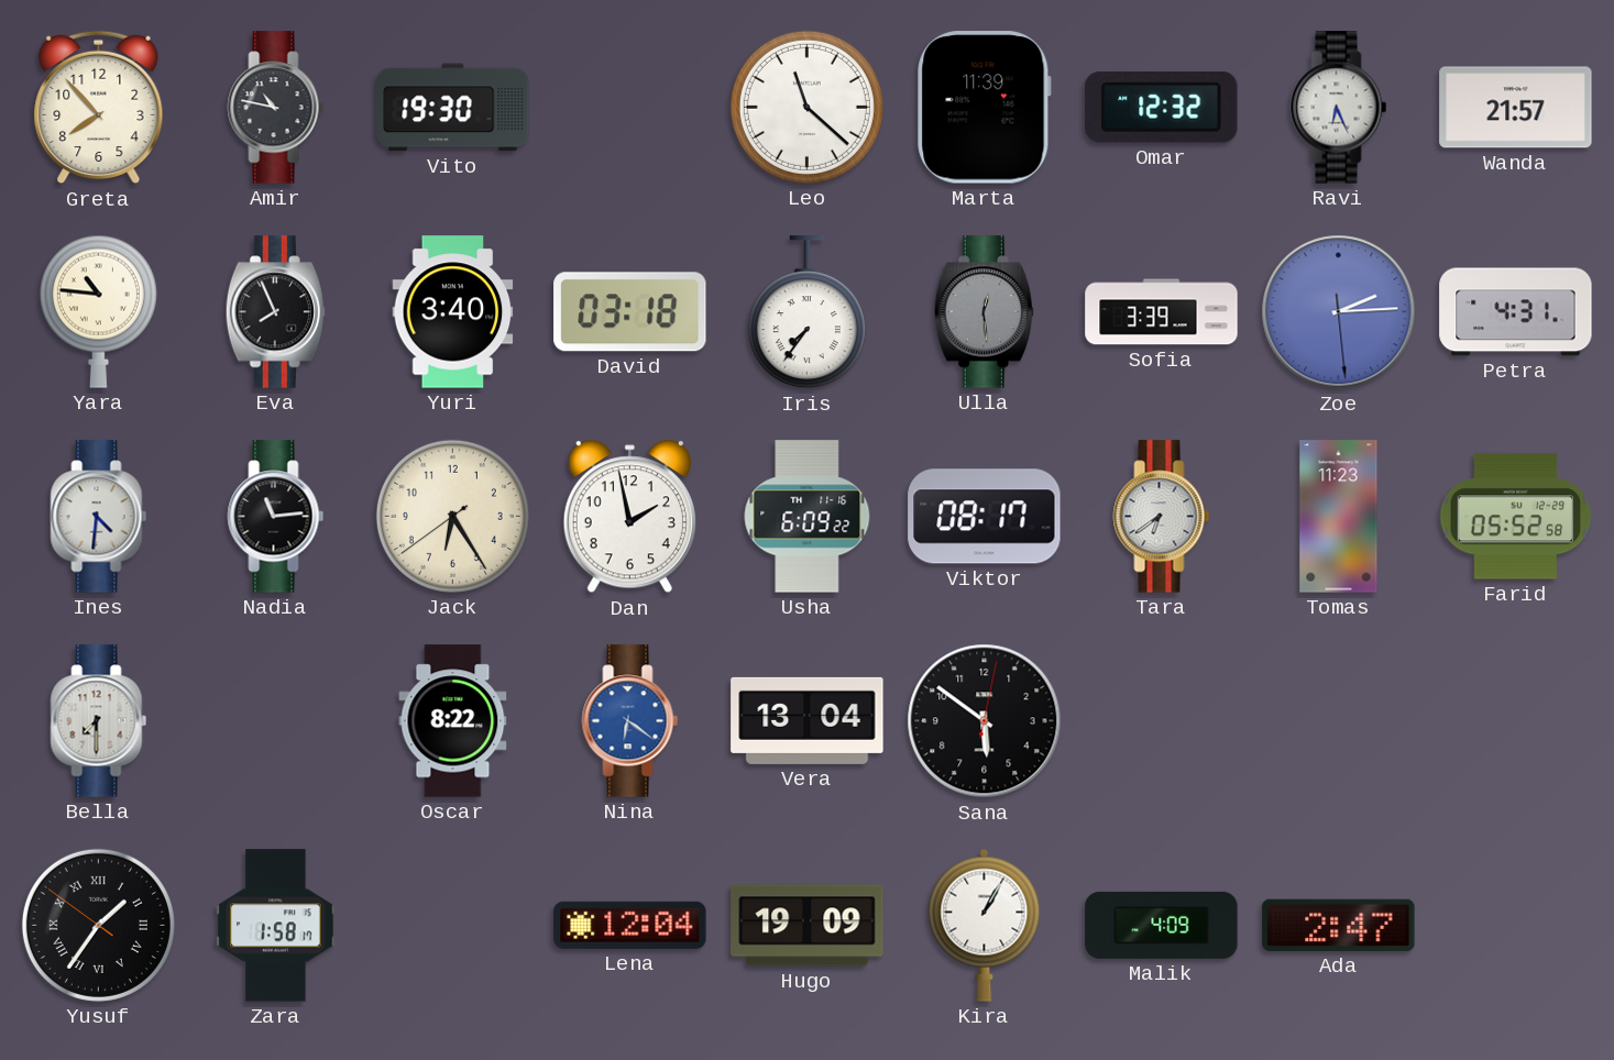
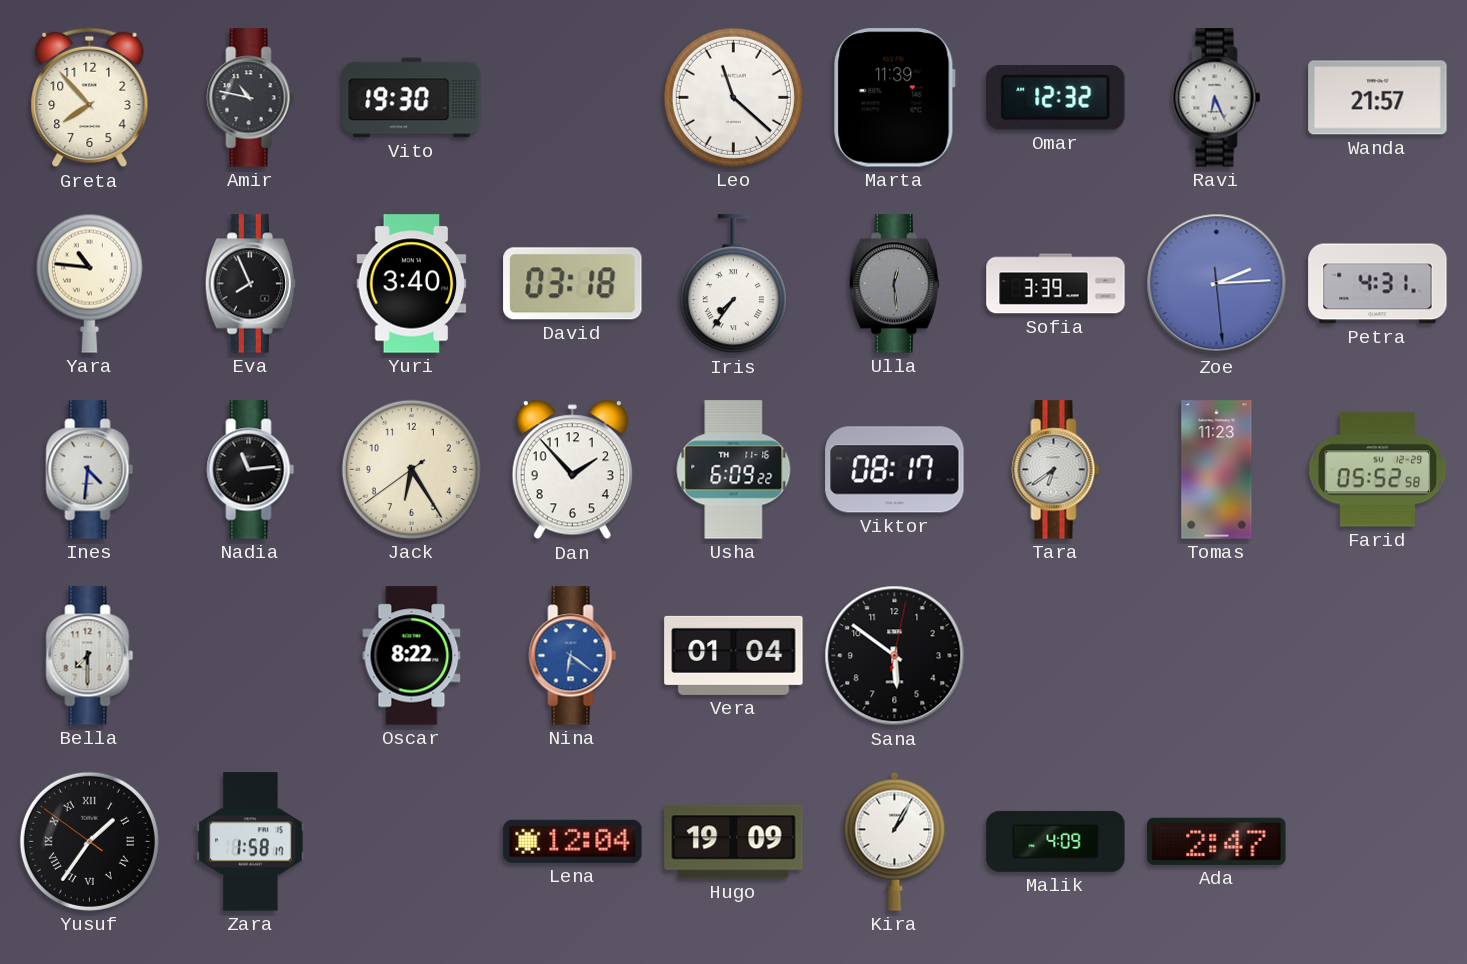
Dan: 1:58 -> 1:53 (572, 470)
Vera: 13:04 -> 01:04 (734, 655)
